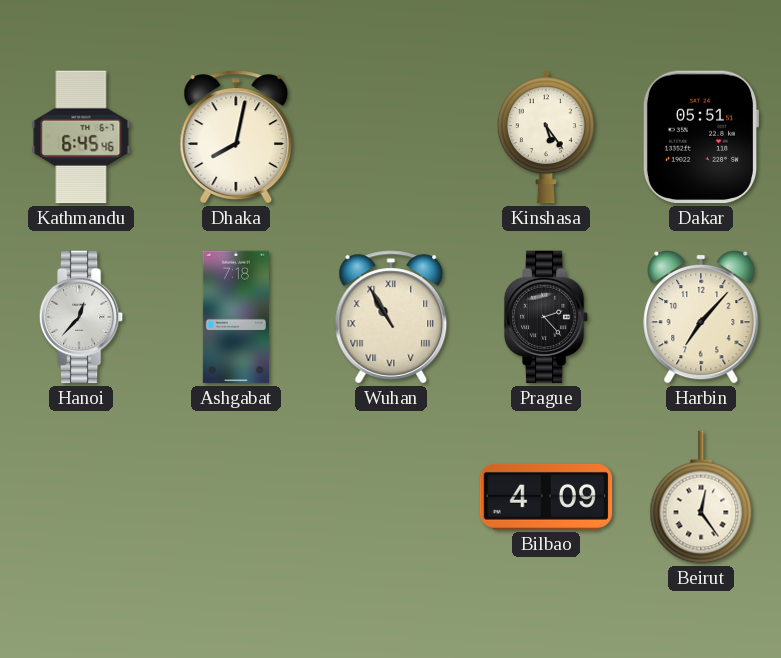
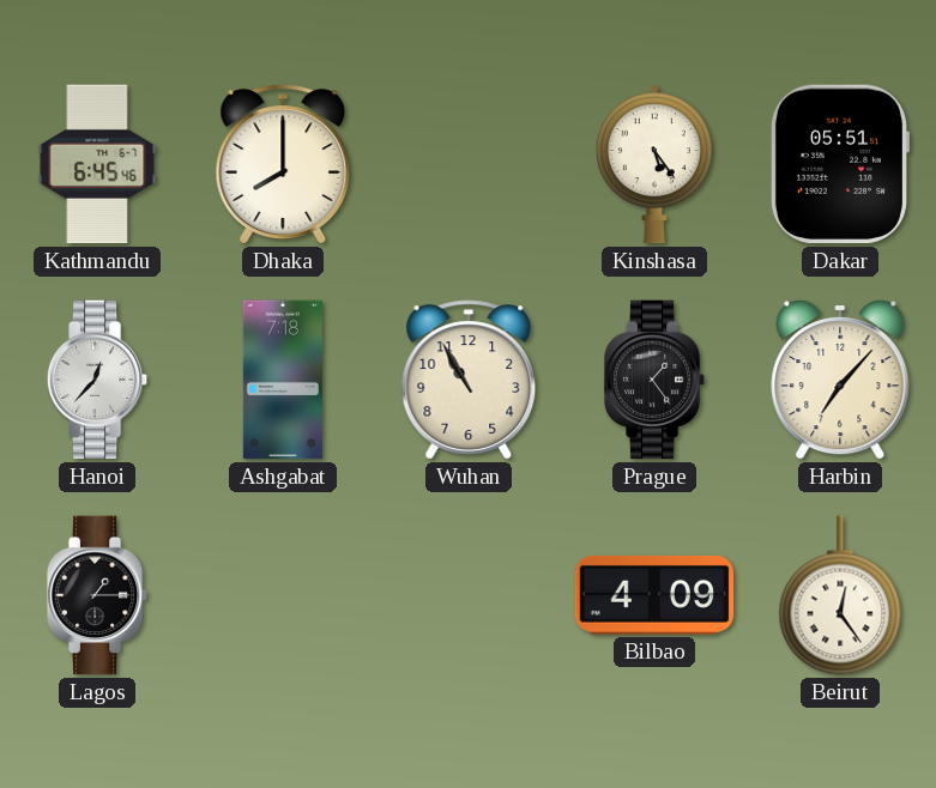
Dhaka: 8:02 -> 8:00 (283, 164)
Wuhan numerals: Roman -> Arabic (469, 380)
Prague: 2:23 -> 1:24 (654, 380)
Lagos: none -> 1:15 (97, 595)
